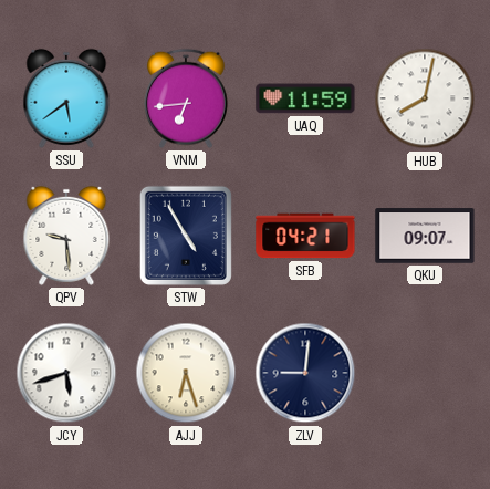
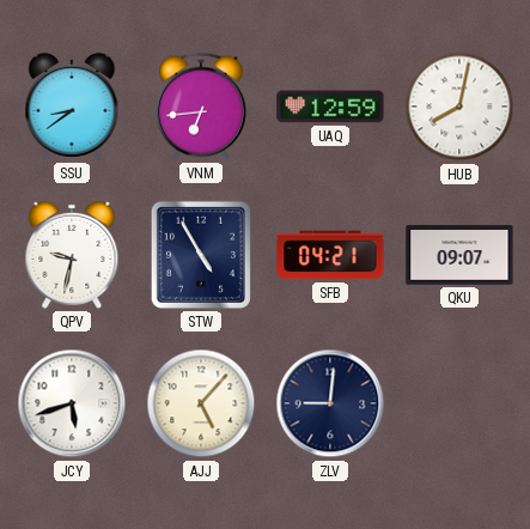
SSU: 5:39 -> 8:39 (72, 107)
UAQ: 11:59 -> 12:59 (330, 107)
QPV: 9:29 -> 9:32 (72, 255)
AJJ: 6:27 -> 5:07 (201, 403)
